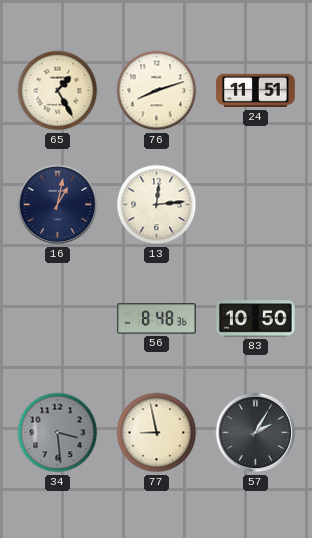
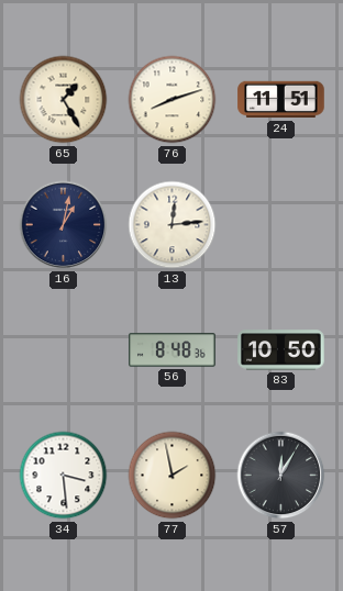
34 dial: grey -> white (64, 476)
77: 8:58 -> 1:58 (173, 476)
57: 2:05 -> 12:05 (281, 476)
